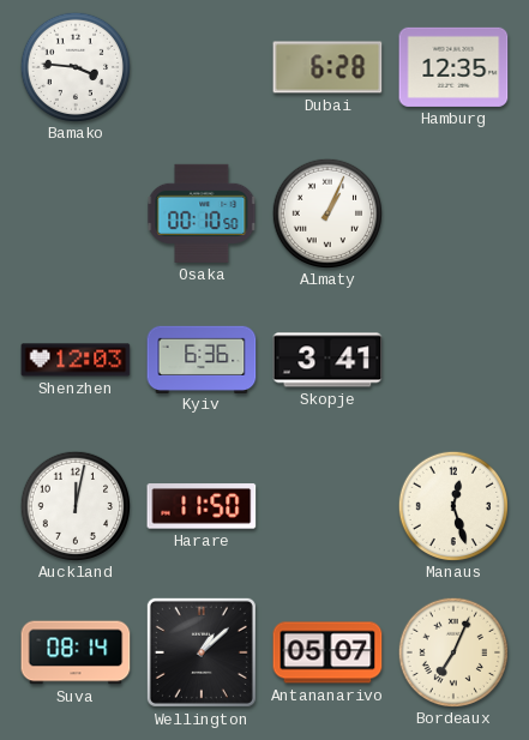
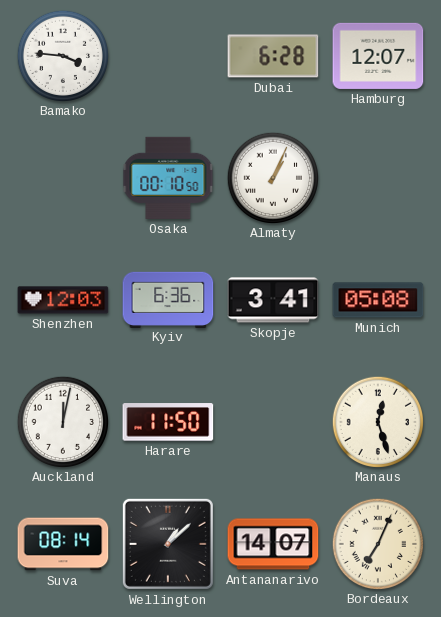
Hamburg: 12:35 -> 12:07 (378, 56)
Munich: none -> 05:08 (378, 300)
Antananarivo: 05:07 -> 14:07 (273, 544)
